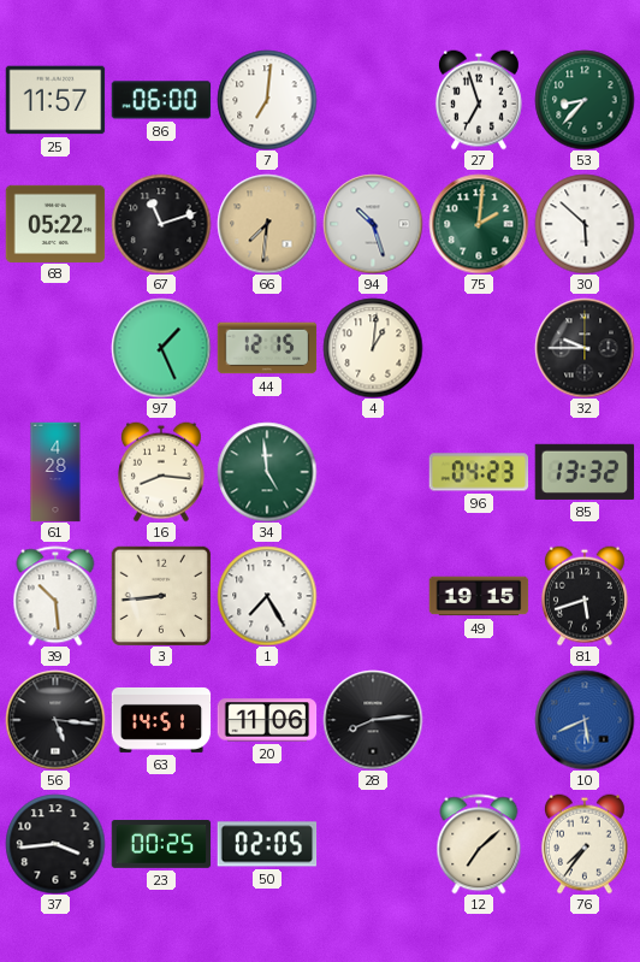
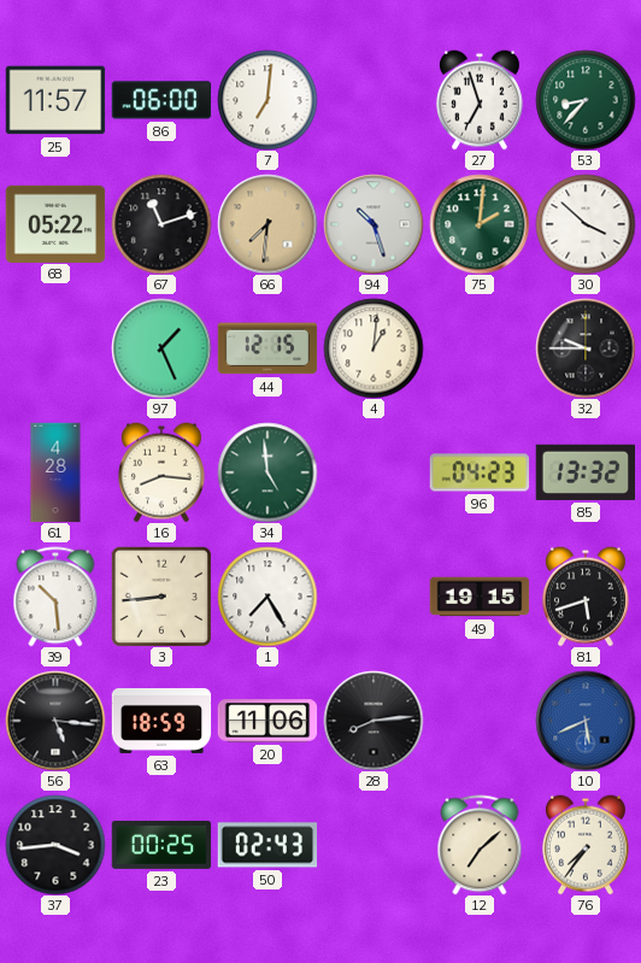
30: 5:52 -> 3:52 (586, 224)
63: 14:51 -> 18:59 (161, 721)
50: 02:05 -> 02:43 (267, 845)
